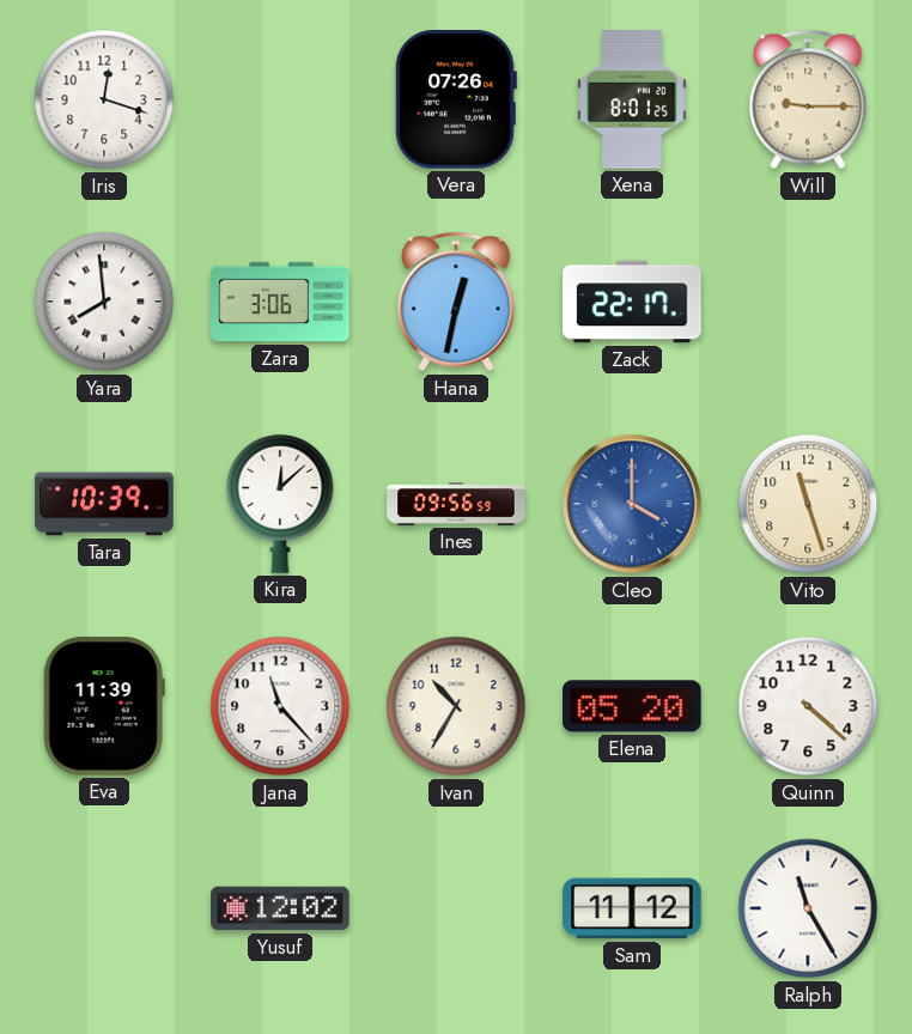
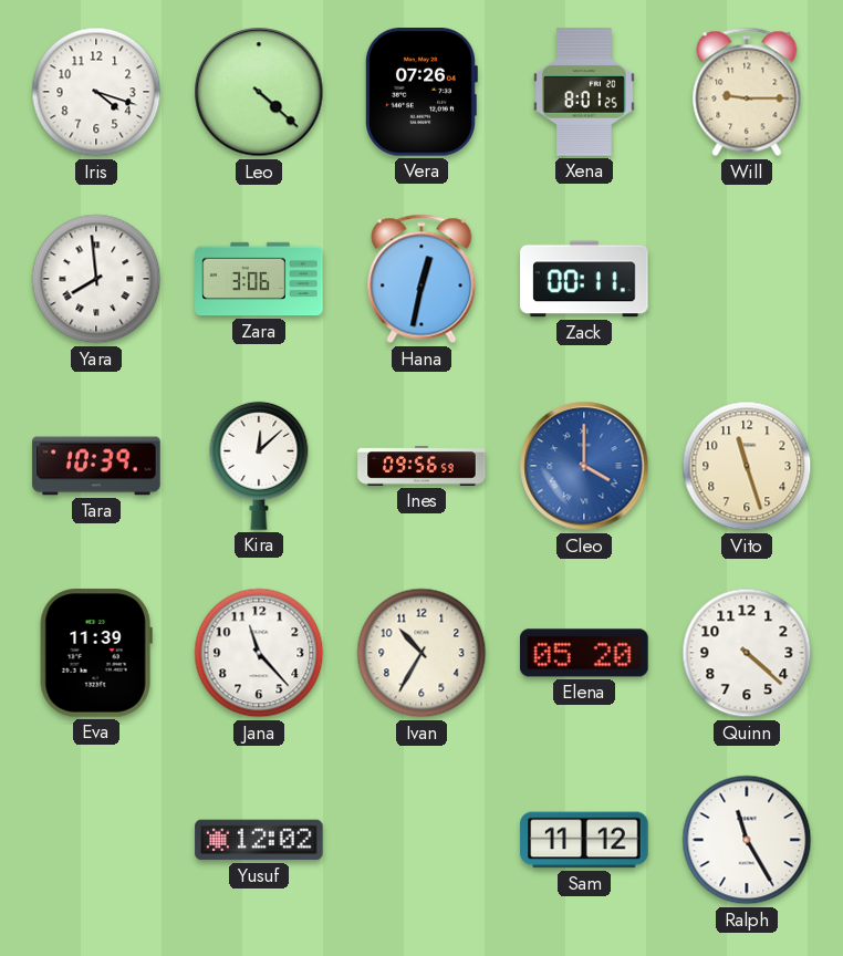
Iris: 12:18 -> 4:18 (96, 92)
Leo: none -> 4:22 (259, 92)
Zack: 22:17 -> 00:11 (584, 279)
